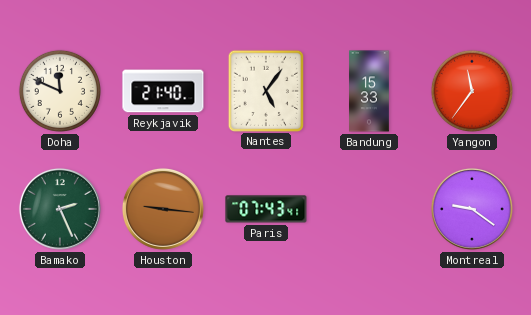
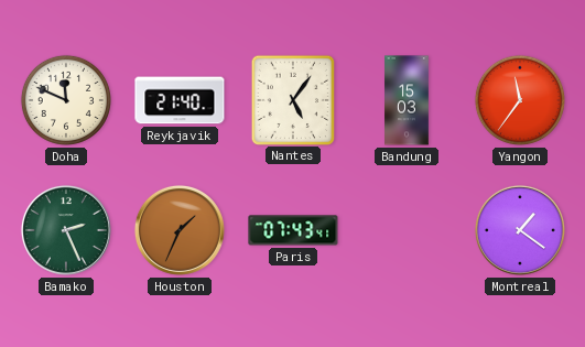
Bandung: 15:33 -> 15:03 (407, 100)
Houston: 9:16 -> 1:34 (180, 230)
Montreal: 9:21 -> 1:21 (520, 230)
